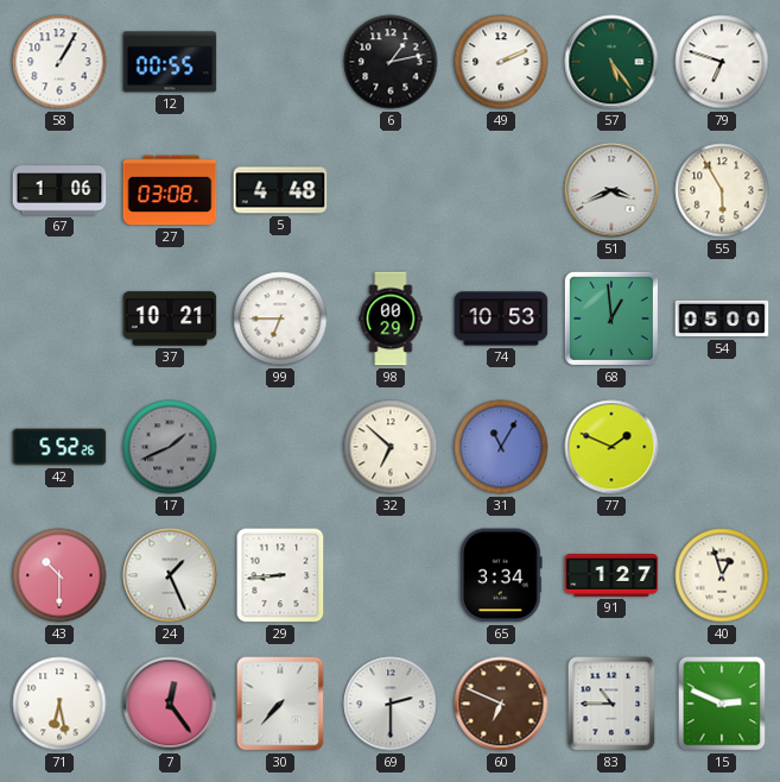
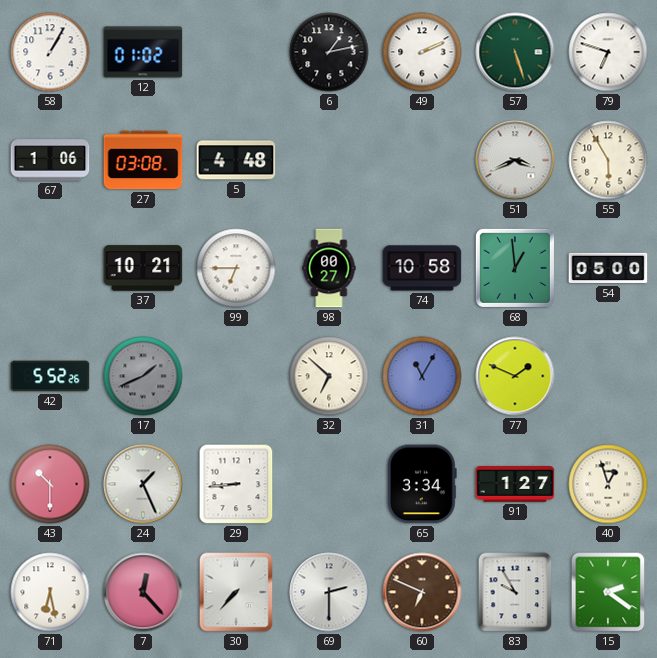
12: 00:55 -> 01:02 (143, 52)
57: 5:24 -> 5:27 (515, 52)
98: 00:29 -> 00:27 (329, 268)
74: 10:53 -> 10:58 (422, 268)
7: 12:24 -> 12:23 (143, 592)
83: 10:45 -> 9:55 (515, 592)
15: 2:49 -> 2:21 (608, 592)
